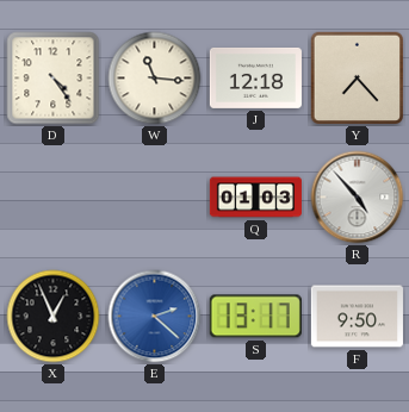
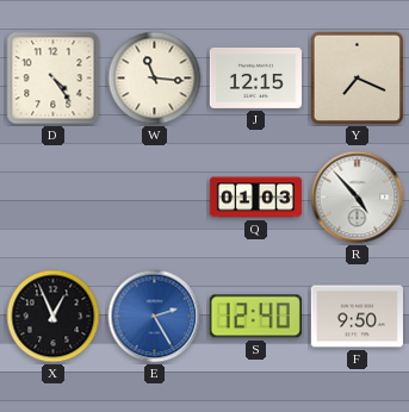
J: 12:18 -> 12:15 (255, 77)
Y: 7:23 -> 7:19 (358, 79)
E: 2:22 -> 2:25 (155, 317)
S: 13:17 -> 12:40 (255, 317)
